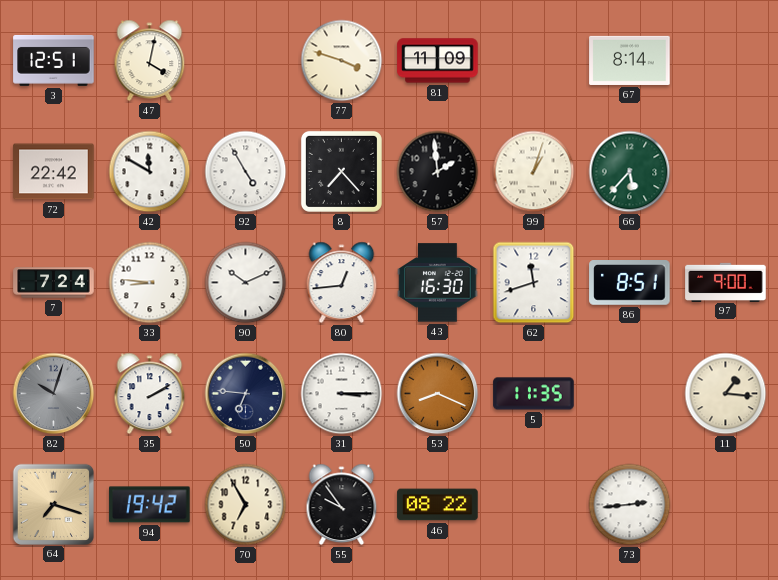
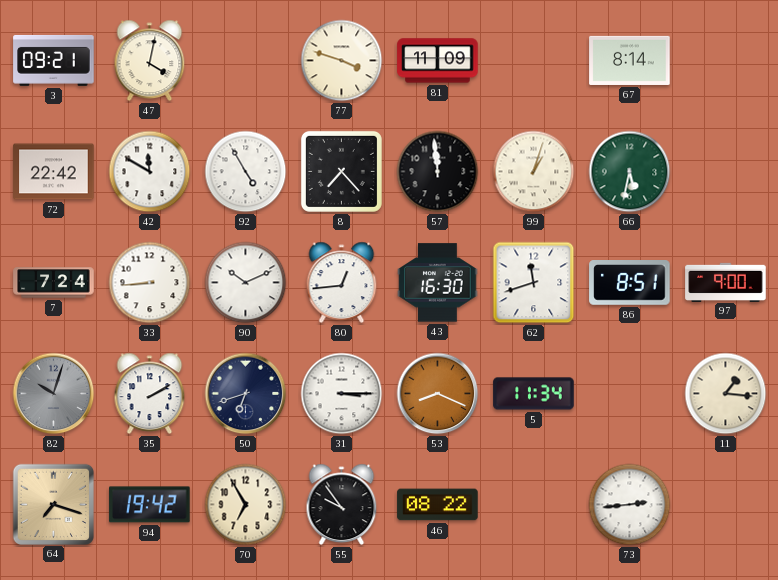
3: 12:51 -> 09:21 (54, 60)
57: 1:59 -> 11:59 (438, 172)
66: 5:37 -> 5:32 (630, 172)
33: 8:46 -> 8:44 (150, 283)
50: 6:46 -> 6:42 (246, 394)
5: 11:35 -> 11:34 (534, 394)
